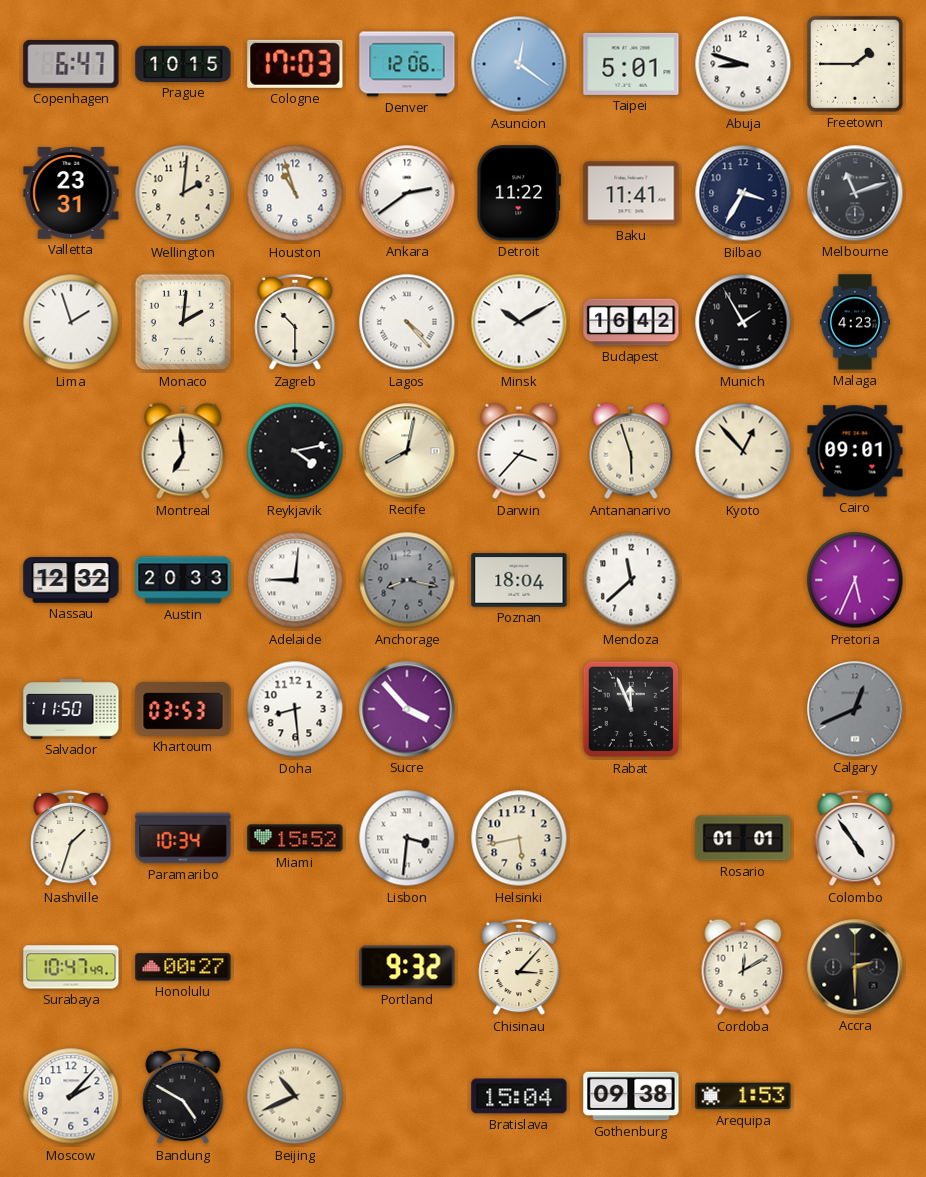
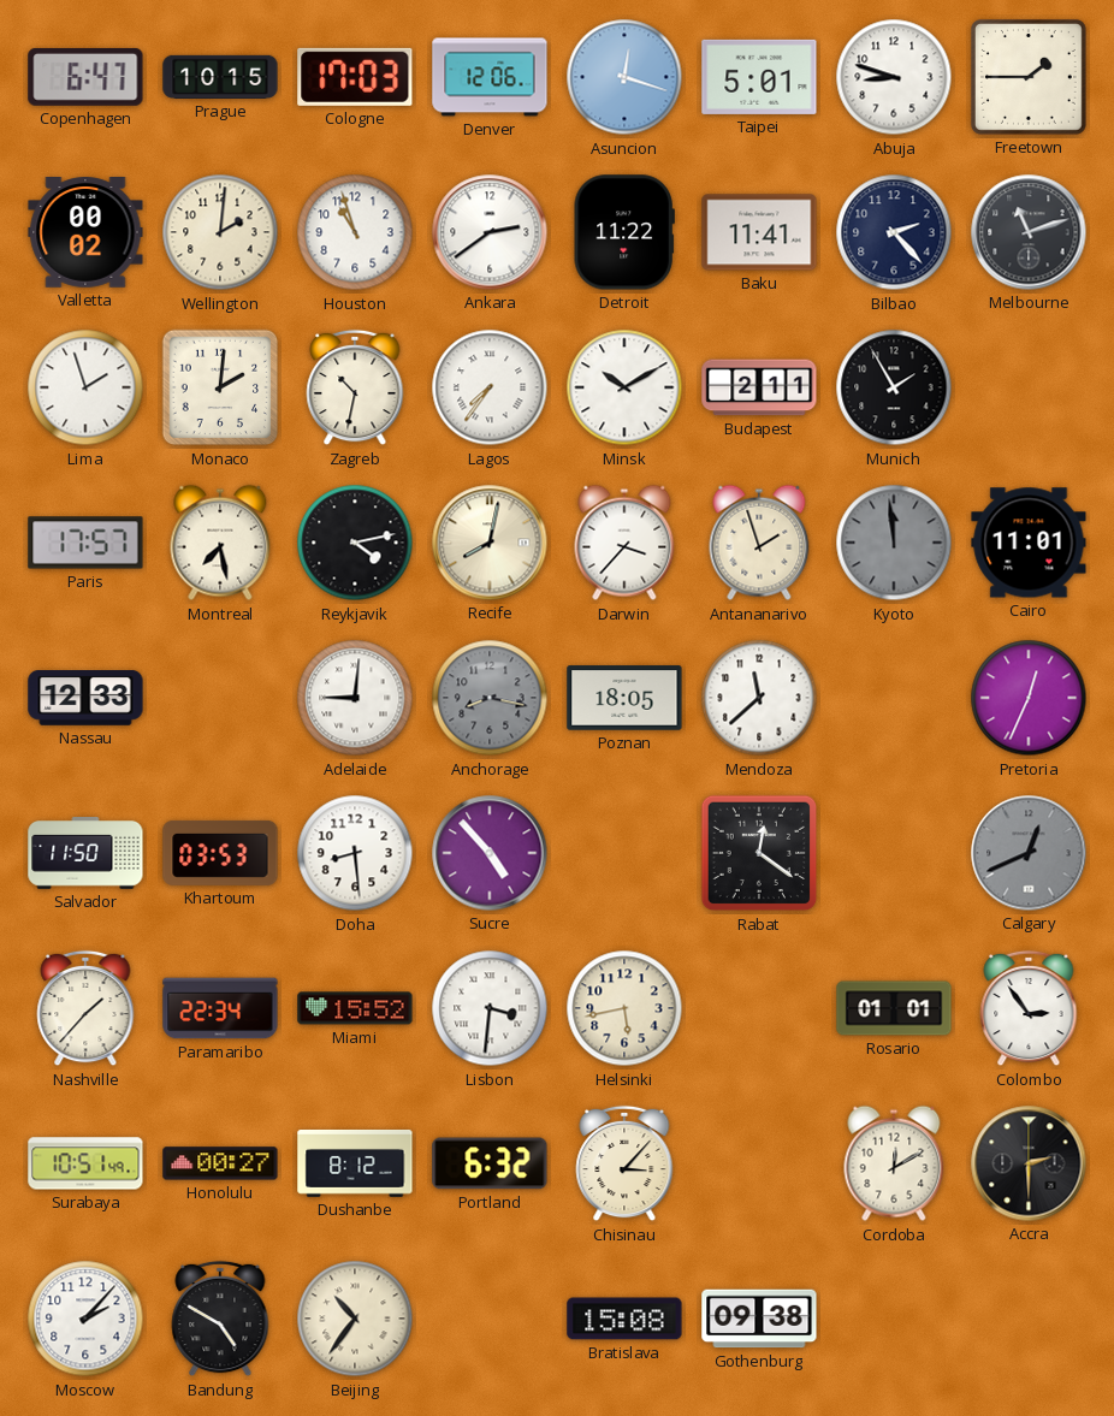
Asuncion: 12:21 -> 12:18 (624, 77)
Valletta: 23:31 -> 00:02 (85, 232)
Bilbao: 3:35 -> 2:23 (894, 232)
Zagreb: 10:30 -> 10:32 (355, 387)
Lagos: 4:23 -> 7:36 (490, 387)
Budapest: 16:42 -> 2:11 (759, 387)
Malaga: 4:23 -> none (854, 322)
Paris: none -> 17:57 (85, 543)
Montreal: 6:59 -> 7:28 (220, 543)
Antananarivo: 5:57 -> 1:57 (759, 543)
Kyoto: 12:53 -> 11:59 (894, 543)
Kyoto dial: cream -> grey (894, 543)
Cairo: 09:01 -> 11:01 (1029, 543)
Nassau: 12:32 -> 12:33 (85, 699)
Austin: 20:33 -> none (183, 580)
Poznan: 18:04 -> 18:05 (624, 698)
Pretoria: 5:34 -> 12:34 (1029, 698)
Sucre: 3:53 -> 4:53 (490, 853)
Rabat: 11:56 -> 12:21 (759, 853)
Nashville: 1:33 -> 1:37 (85, 1008)
Paramaribo: 10:34 -> 22:34 (220, 1008)
Colombo: 4:54 -> 2:54 (1029, 1008)
Surabaya: 10:47 -> 10:51 (85, 1163)
Dushanbe: none -> 8:12 (355, 1163)
Portland: 9:32 -> 6:32 (490, 1163)
Beijing: 10:41 -> 10:36 (355, 1319)
Bratislava: 15:04 -> 15:08 (624, 1319)
Arequipa: 1:53 -> none (743, 1096)
